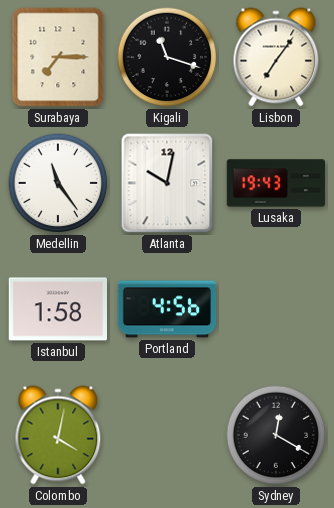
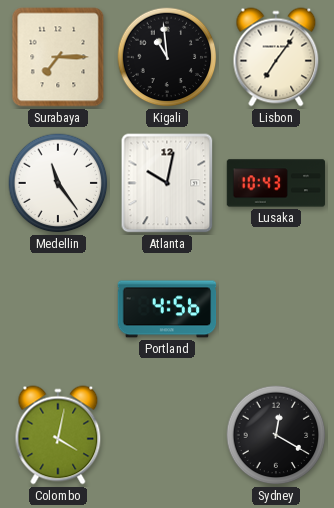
Kigali: 11:18 -> 10:59 (167, 57)
Lusaka: 19:43 -> 10:43 (276, 183)
Istanbul: 1:58 -> none (57, 309)
